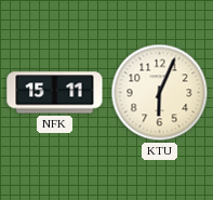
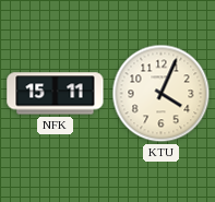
KTU: 6:04 -> 4:04 (162, 94)
